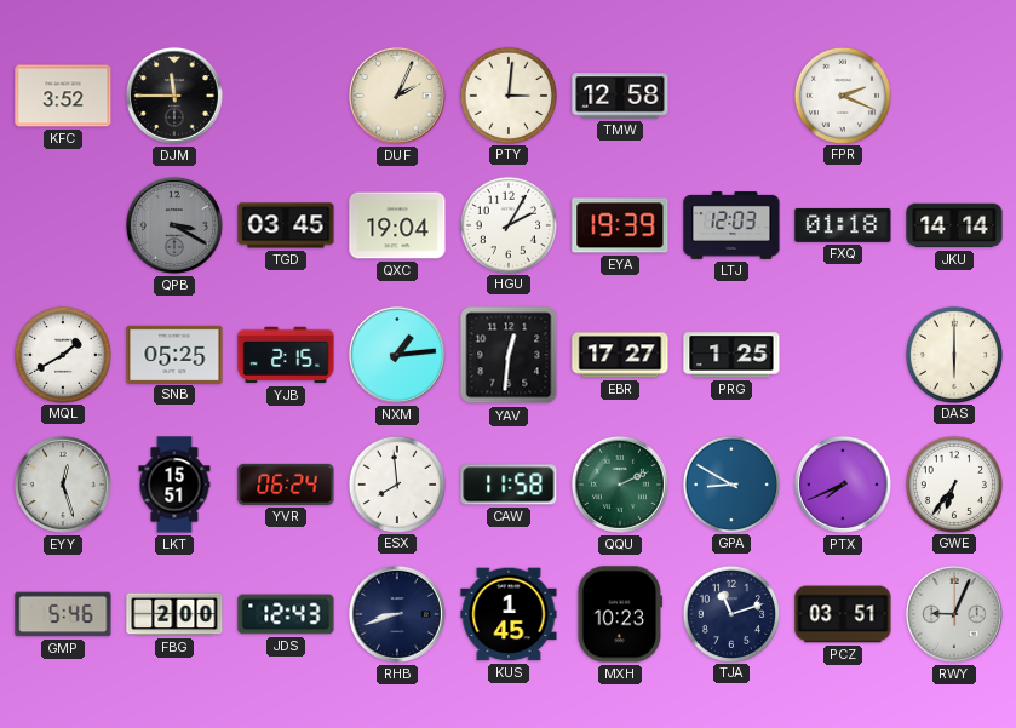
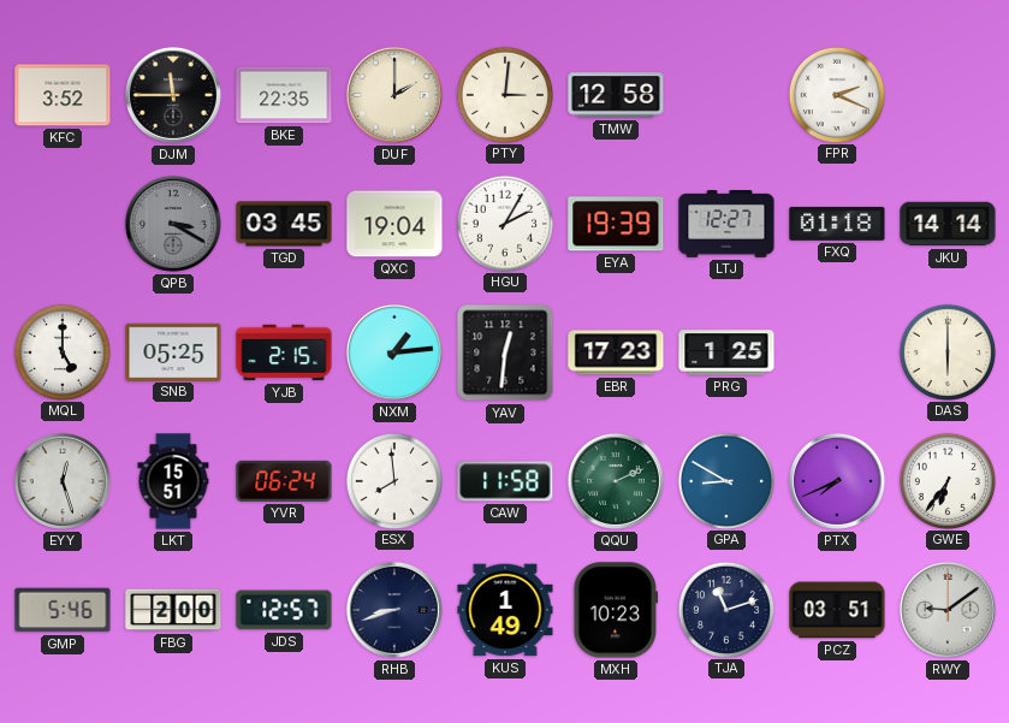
BKE: none -> 22:35 (284, 95)
DUF: 2:04 -> 2:00 (394, 95)
LTJ: 12:03 -> 12:27 (726, 225)
MQL: 1:40 -> 5:00 (61, 351)
EBR: 17:27 -> 17:23 (616, 352)
JDS: 12:43 -> 12:57 (284, 610)
KUS: 1:45 -> 1:49 (505, 610)
RWY: 9:04 -> 9:09 (948, 610)
